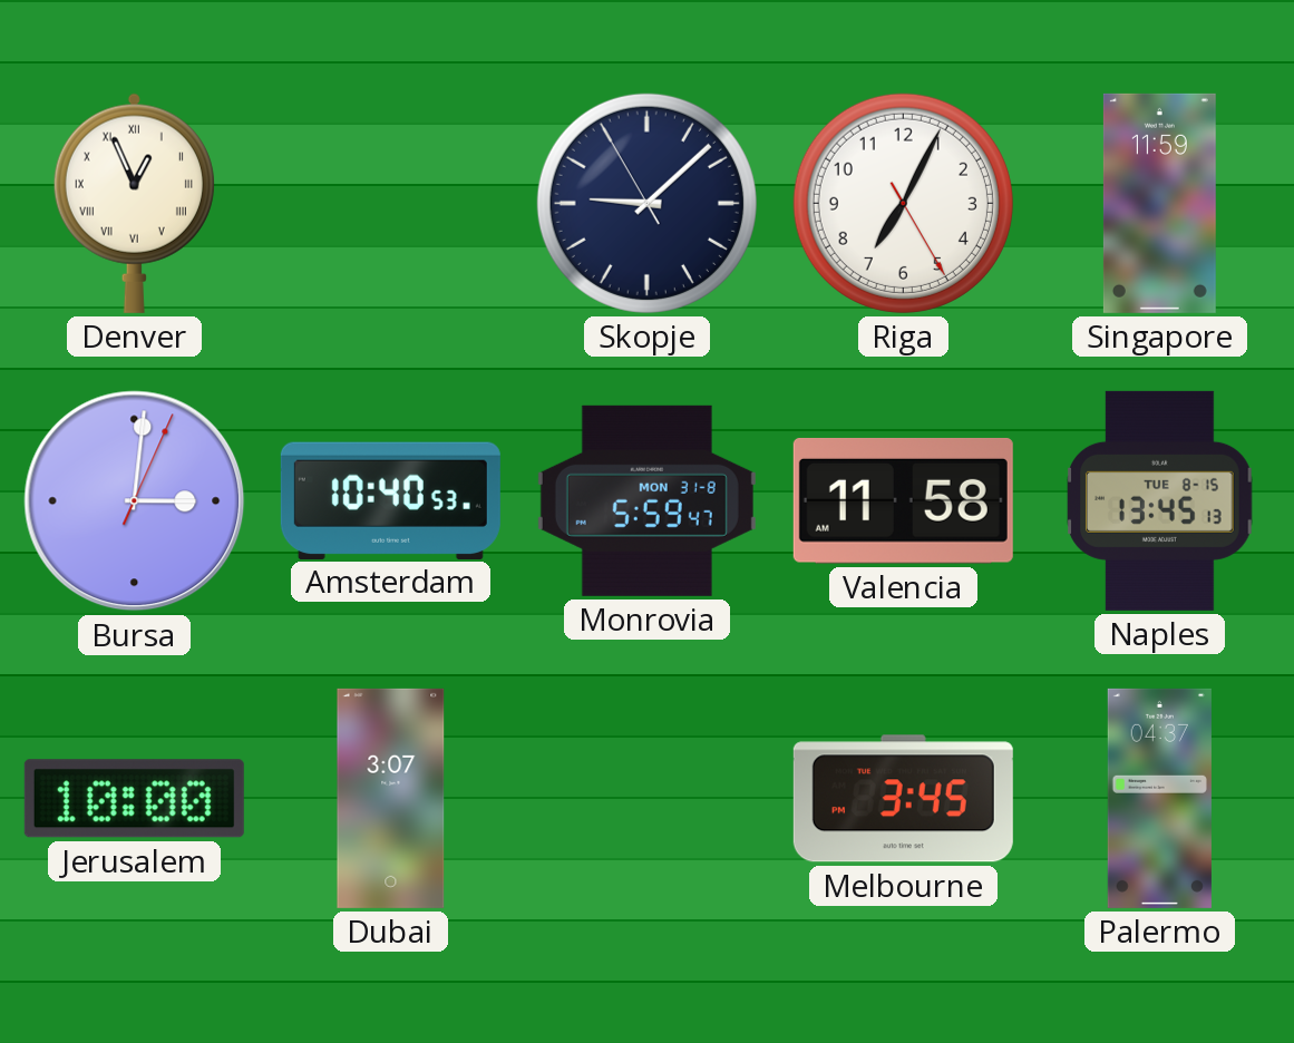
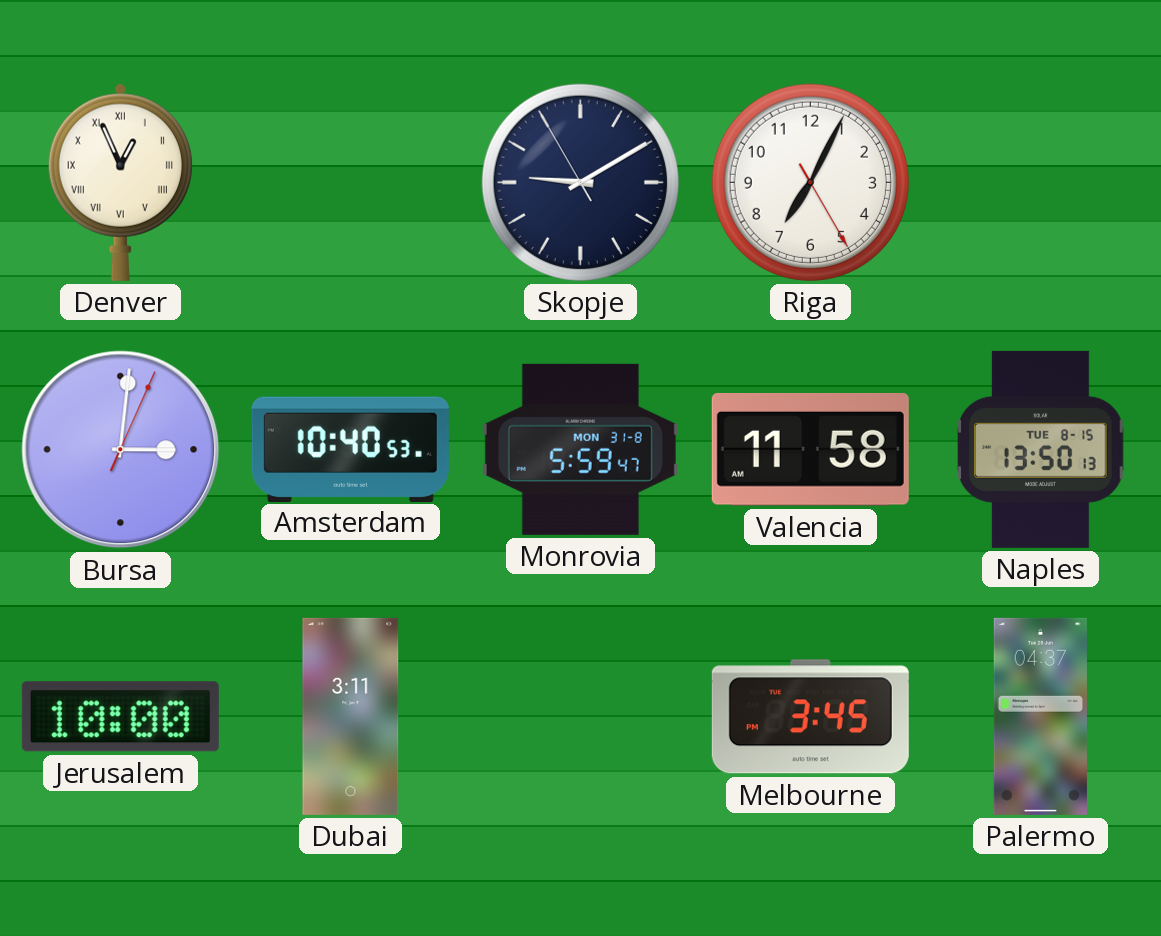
Skopje: 9:07 -> 9:09 (580, 182)
Singapore: 11:59 -> none (1159, 203)
Naples: 13:45 -> 13:50 (1041, 449)
Dubai: 3:07 -> 3:11 (351, 716)
